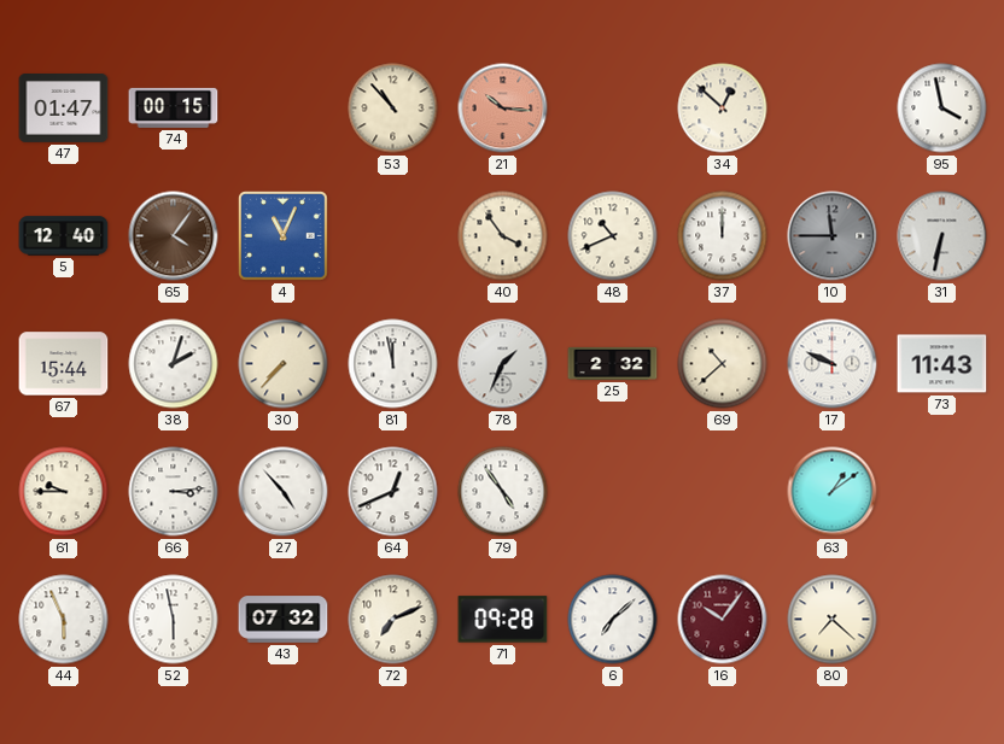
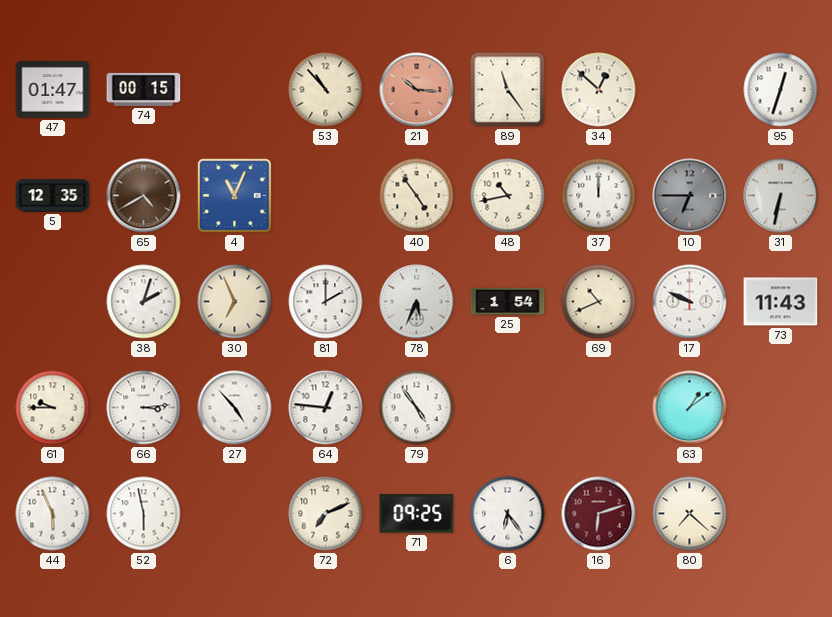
89: none -> 11:24 (508, 90)
95: 3:58 -> 12:33 (781, 90)
5: 12:40 -> 12:35 (53, 196)
65: 4:06 -> 4:40 (144, 196)
40: 3:54 -> 4:54 (417, 196)
48: 10:41 -> 10:43 (508, 196)
10: 11:45 -> 6:45 (690, 196)
67: 15:44 -> none (64, 364)
30: 7:37 -> 6:56 (235, 302)
81: 11:58 -> 2:00 (326, 302)
78: 1:34 -> 5:34 (417, 302)
25: 2:32 -> 1:54 (508, 301)
69: 10:38 -> 10:41 (599, 302)
64: 12:41 -> 12:46 (326, 408)
43: 07:32 -> none (284, 620)
71: 09:28 -> 09:25 (417, 514)
6: 7:08 -> 6:24 (508, 514)
16: 10:06 -> 6:12 (599, 514)
